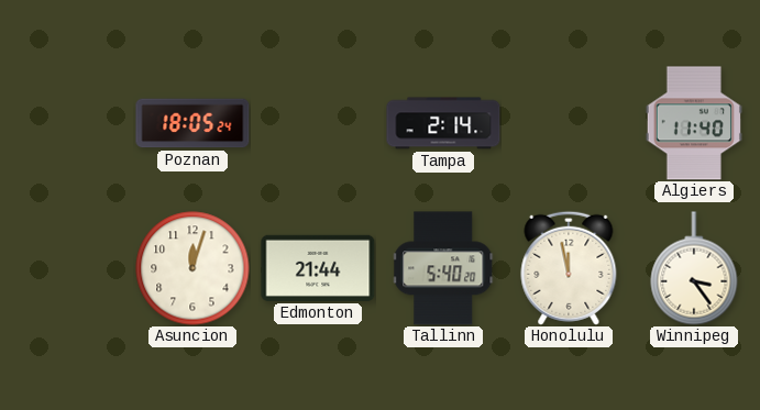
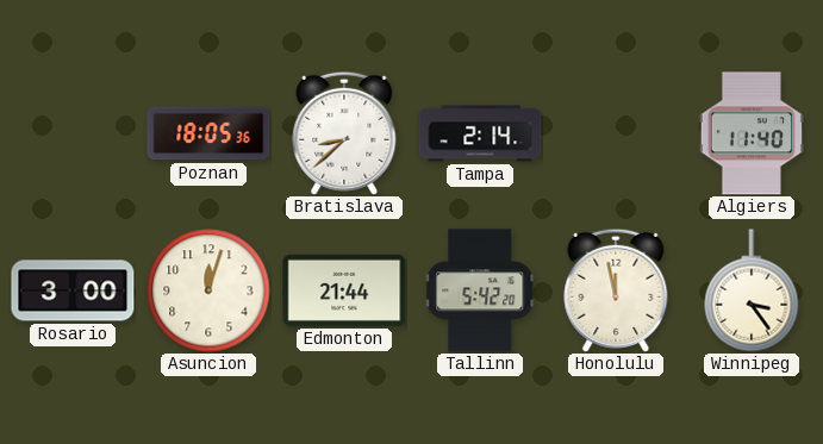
Poznan: 18:05:24 -> 18:05:36 (208, 133)
Bratislava: none -> 8:38 (344, 133)
Rosario: none -> 3:00 (73, 290)
Tallinn: 5:40 -> 5:42 (481, 290)
